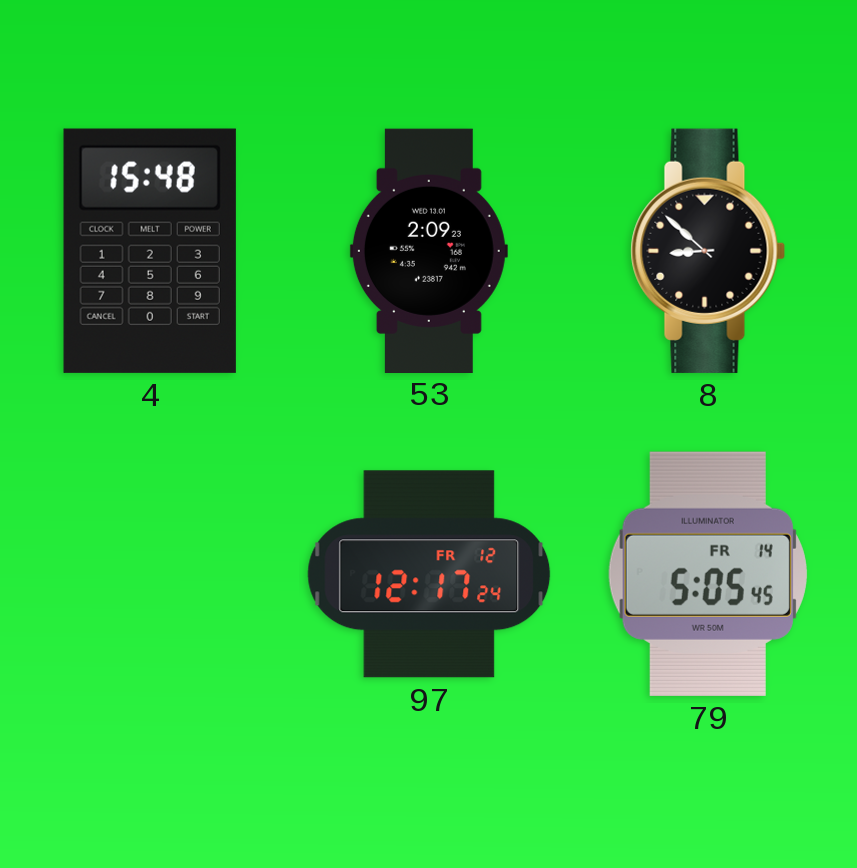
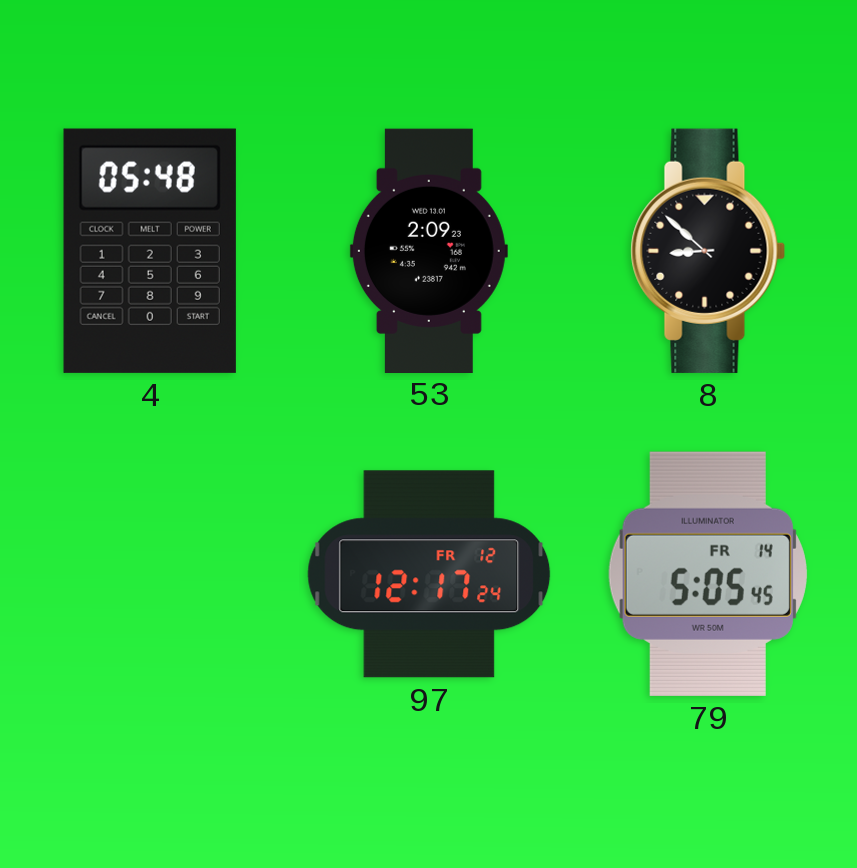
4: 15:48 -> 05:48 (150, 251)
